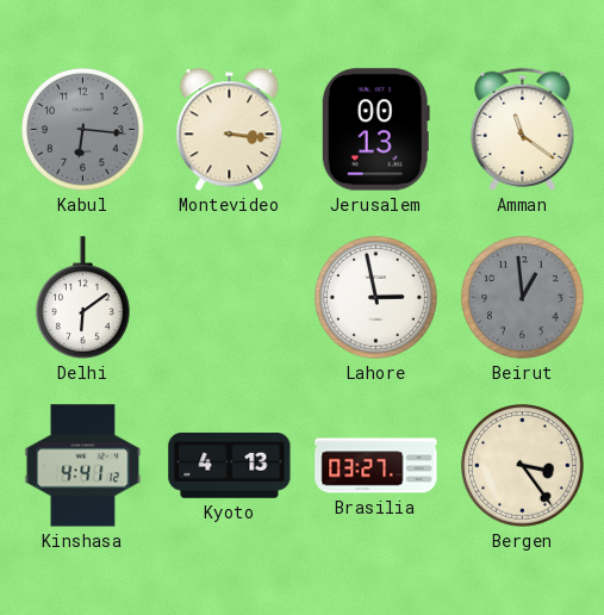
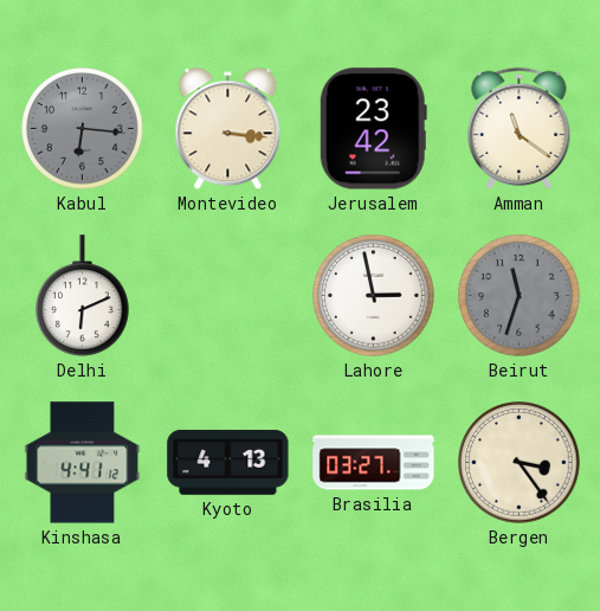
Jerusalem: 00:13 -> 23:42 (373, 129)
Delhi: 6:09 -> 6:11 (83, 296)
Beirut: 12:59 -> 11:33 (520, 296)
